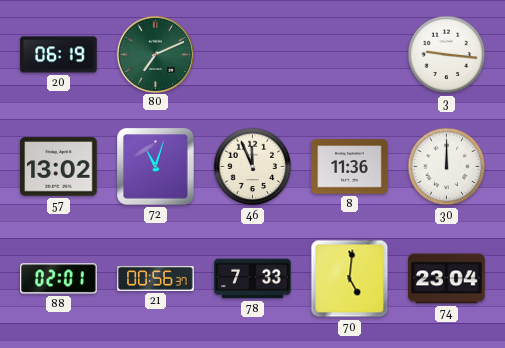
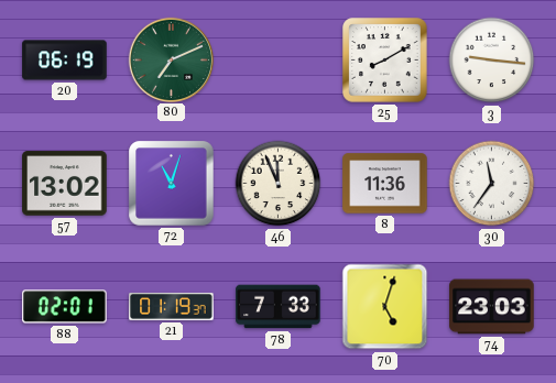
25: none -> 8:10 (385, 61)
30: 12:00 -> 11:36 (492, 184)
21: 00:56 -> 01:19 (172, 306)
70: 5:01 -> 5:03 (385, 307)
74: 23:04 -> 23:03 (492, 307)
